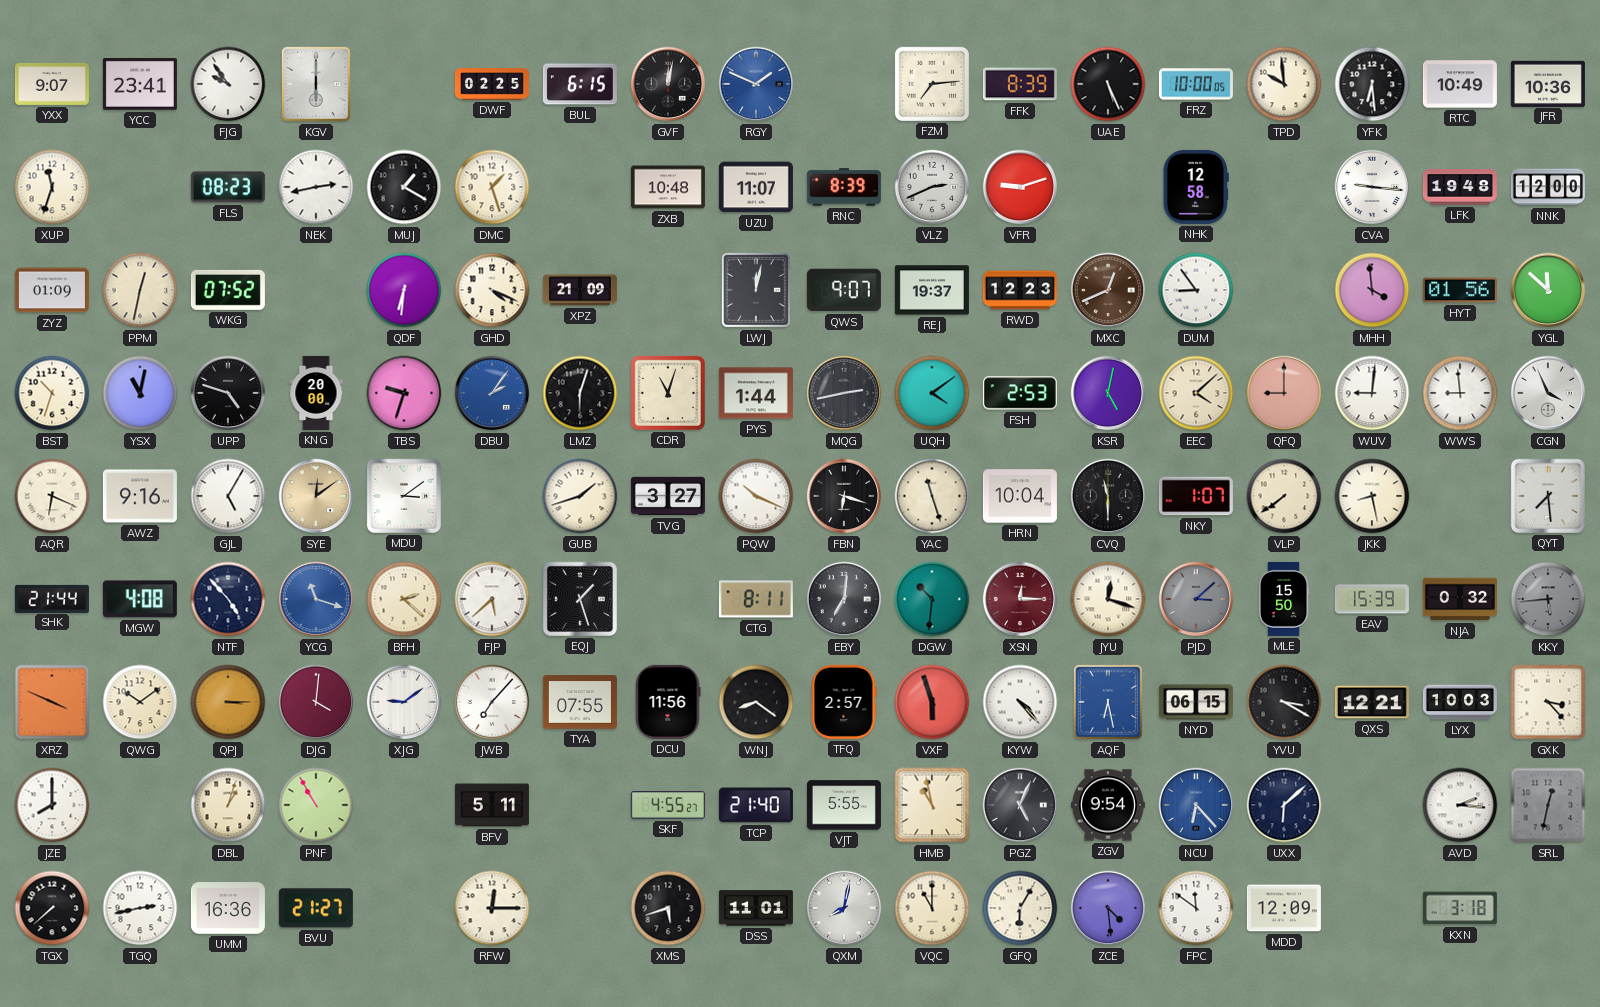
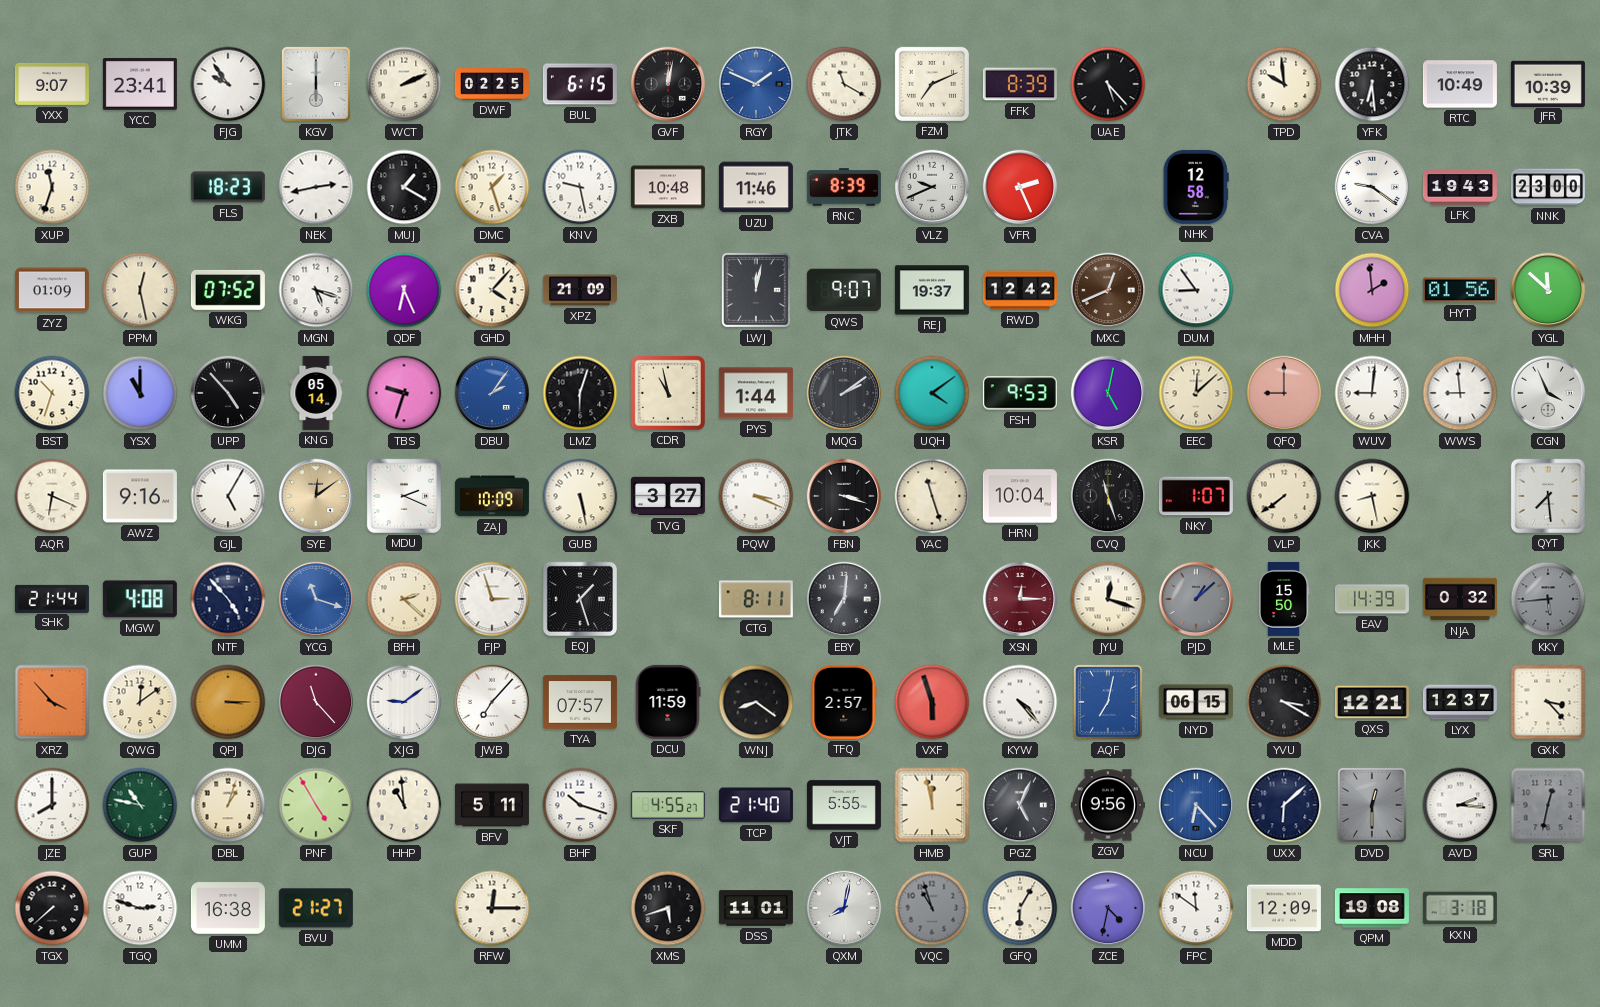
WCT: none -> 2:11 (404, 84)
JTK: none -> 11:20 (844, 84)
FZM: 7:14 -> 7:11 (932, 84)
UAE: 5:26 -> 5:23 (1108, 84)
FRZ: 10:00 -> none (1196, 84)
JFR: 10:36 -> 10:39 (1548, 83)
FLS: 08:23 -> 18:23 (228, 187)
KNV: none -> 9:28 (580, 187)
UZU: 11:07 -> 11:46 (756, 187)
VLZ: 2:41 -> 9:41 (932, 187)
VFR: 9:12 -> 2:26 (1020, 187)
CVA: 9:16 -> 9:21 (1372, 187)
LFK: 19:48 -> 19:43 (1460, 187)
NNK: 12:00 -> 23:00 (1548, 187)
PPM: 12:32 -> 12:28 (140, 290)
MGN: none -> 5:18 (316, 290)
QDF: 6:31 -> 6:26 (404, 290)
GHD: 4:19 -> 4:07 (492, 290)
RWD: 12:23 -> 12:42 (1020, 290)
MHH: 3:59 -> 1:59 (1372, 290)
YSX: 11:02 -> 11:00 (140, 393)
UPP: 4:48 -> 4:53 (228, 393)
KNG: 20:00 -> 05:14 (316, 393)
CDR: 11:03 -> 10:58 (668, 393)
MQG: 2:43 -> 2:09 (844, 393)
FSH: 2:53 -> 9:53 (1020, 393)
EEC: 4:08 -> 12:08 (1196, 393)
MDU: 3:09 -> 2:19 (404, 496)
ZAJ: none -> 10:09 (492, 496)
GUB: 1:42 -> 5:28 (580, 496)
PQW: 10:19 -> 3:19 (756, 496)
FBN: 6:18 -> 3:18 (844, 496)
CVQ: 11:30 -> 11:27 (1108, 496)
FJP: 5:38 -> 2:57 (492, 599)
DGW: 10:31 -> none (932, 599)
PJD: 3:08 -> 1:08 (1196, 599)
EAV: 15:39 -> 14:39 (1372, 599)
XRZ: 3:49 -> 3:53 (52, 702)
QWG: 10:09 -> 12:09 (140, 702)
DJG: 4:01 -> 11:23 (316, 702)
TYA: 07:55 -> 07:57 (580, 702)
DCU: 11:56 -> 11:59 (668, 702)
AQF: 6:28 -> 7:02 (1109, 703)
LYX: 10:03 -> 12:37 (1460, 702)
GUP: none -> 10:47 (140, 805)
PNF: 10:55 -> 4:55 (316, 805)
HHP: none -> 10:59 (404, 805)
BHF: none -> 10:18 (580, 805)
HMB: 10:58 -> 11:58 (932, 805)
ZGV: 9:54 -> 9:56 (1108, 805)
DVD: none -> 12:30 (1373, 806)
TGQ: 2:43 -> 2:48 (140, 908)
UMM: 16:36 -> 16:38 (228, 908)
VQC: 11:00 -> 10:57 (932, 908)
VQC dial: cream -> grey (932, 908)
ZCE: 4:29 -> 4:32 (1108, 908)
QPM: none -> 19:08 (1372, 908)
